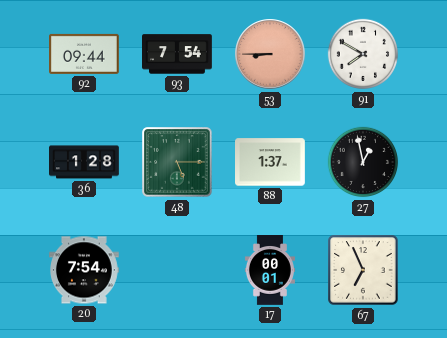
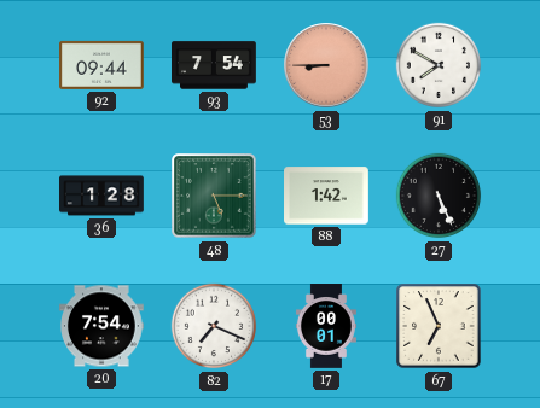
88: 1:37 -> 1:42 (327, 196)
27: 12:58 -> 5:26 (439, 196)
82: none -> 7:19 (214, 326)
